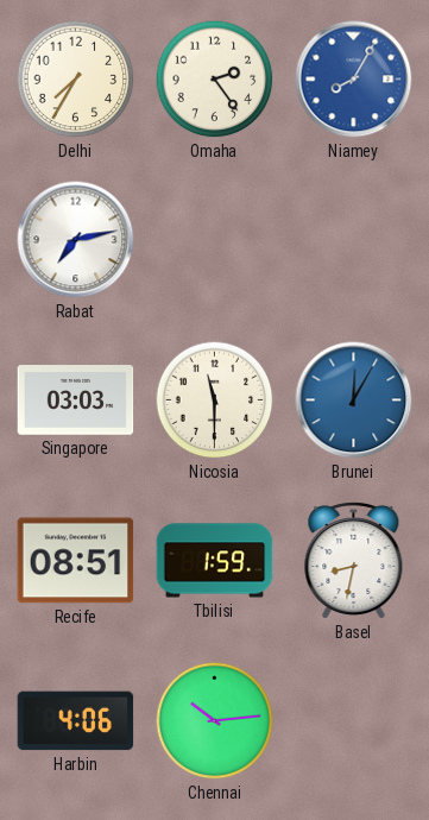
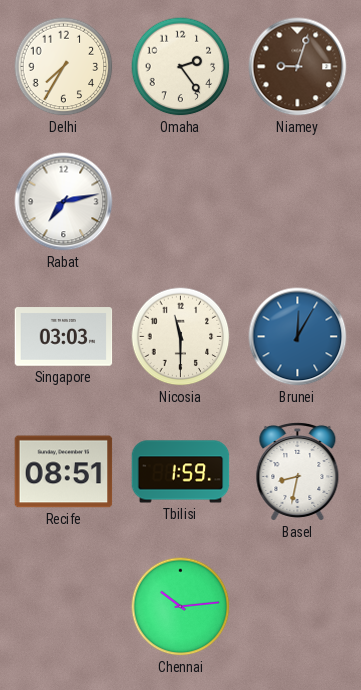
Niamey: 8:05 -> 9:03 (298, 67)
Niamey dial: blue -> brown (298, 67)
Harbin: 4:06 -> none (76, 721)
